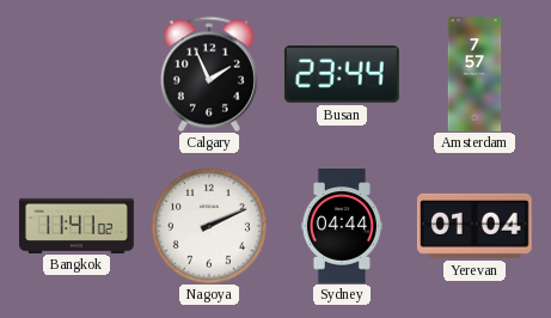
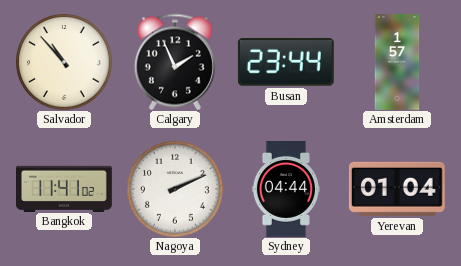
Salvador: none -> 10:53 (64, 62)
Amsterdam: 7:57 -> 1:57 (397, 63)
